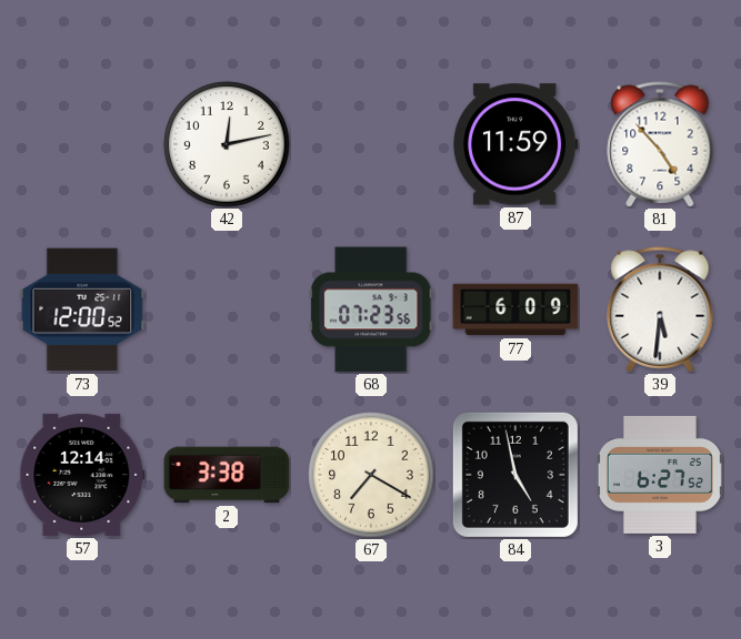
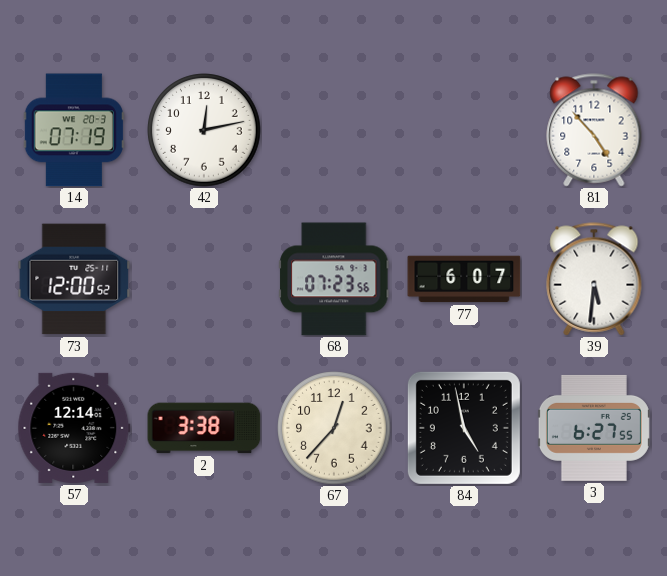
14: none -> 07:19 (74, 130)
87: 11:59 -> none (515, 144)
77: 6:09 -> 6:07 (464, 279)
67: 7:20 -> 12:37 (334, 428)
3: 6:27:52 -> 6:27:55 (594, 428)
